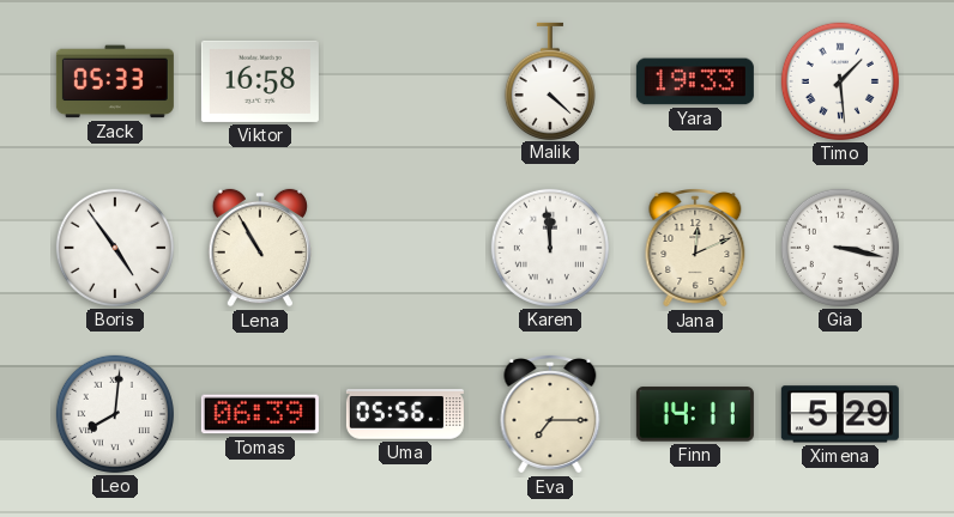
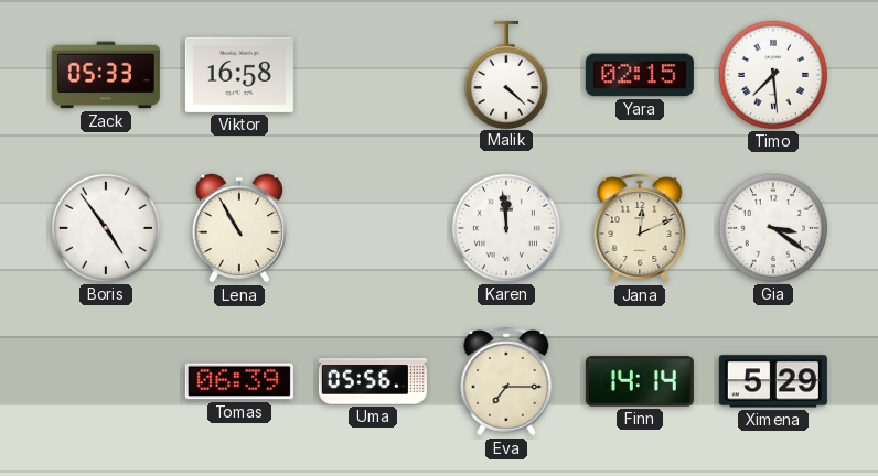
Yara: 19:33 -> 02:15 (640, 75)
Timo: 1:29 -> 7:29 (773, 75)
Gia: 3:17 -> 3:21 (773, 228)
Leo: 8:01 -> none (115, 414)
Finn: 14:11 -> 14:14 (640, 381)
